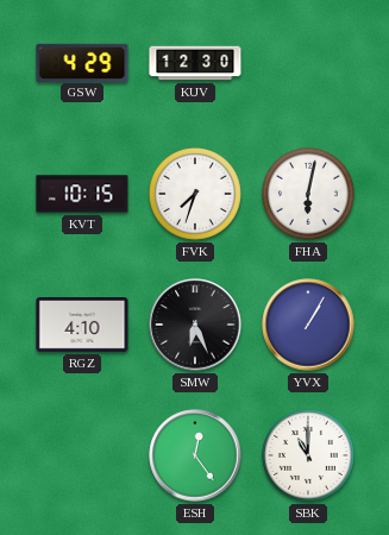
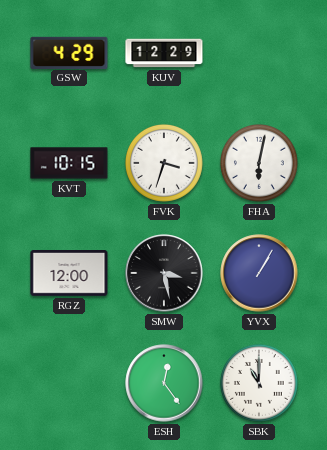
KUV: 12:30 -> 12:29 (164, 53)
FVK: 7:33 -> 3:33 (164, 163)
RGZ: 4:10 -> 12:00 (69, 274)
SMW: 6:26 -> 3:28 (164, 273)
